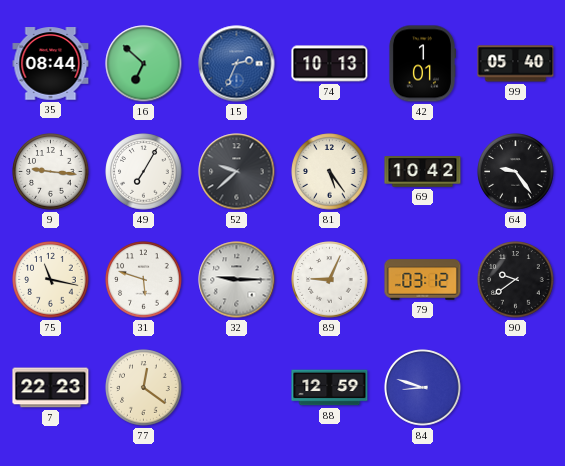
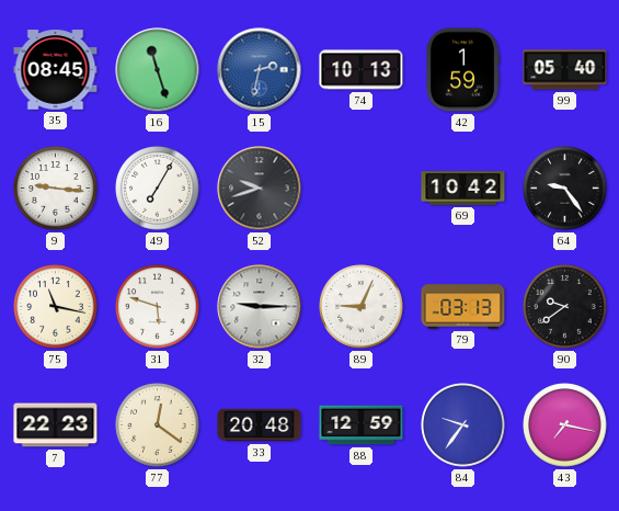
35: 08:44 -> 08:45 (56, 70)
16: 6:52 -> 11:27 (158, 70)
15: 2:34 -> 2:32 (260, 70)
42: 1:01 -> 1:59 (462, 70)
52: 9:38 -> 9:42 (260, 189)
81: 5:24 -> none (330, 172)
79: 03:12 -> 03:13 (463, 307)
33: none -> 20:48 (260, 425)
84: 8:48 -> 9:36 (463, 425)
43: none -> 7:17 (565, 425)
